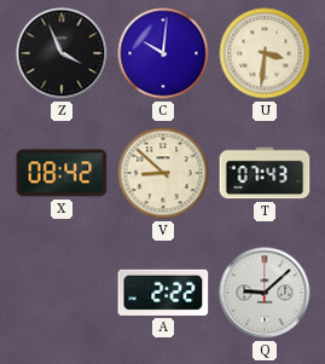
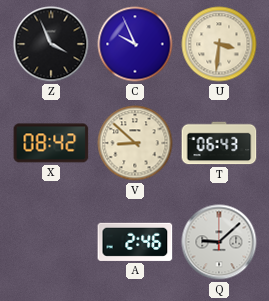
C: 10:01 -> 9:56 (135, 44)
T: 07:43 -> 06:43 (219, 143)
A: 2:22 -> 2:46 (135, 242)
